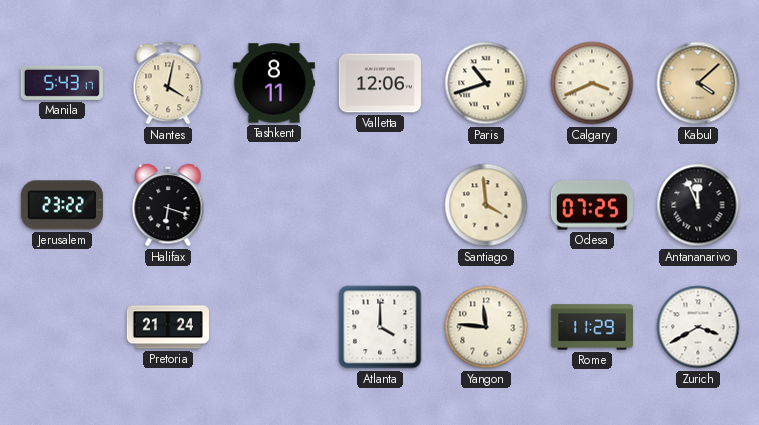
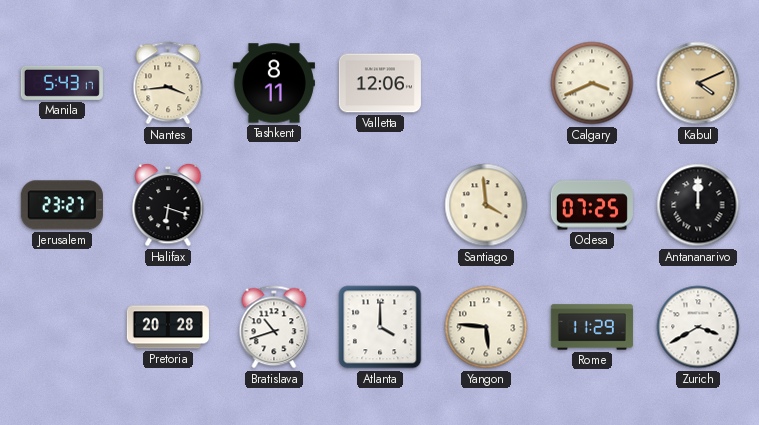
Nantes: 4:02 -> 3:44 (168, 83)
Paris: 10:42 -> none (486, 83)
Kabul: 4:08 -> 4:11 (698, 83)
Jerusalem: 23:22 -> 23:27 (62, 205)
Antananarivo: 11:56 -> 12:00 (698, 205)
Pretoria: 21:24 -> 20:28 (168, 327)
Bratislava: none -> 10:42 (274, 327)
Yangon: 11:46 -> 5:46 (486, 327)
